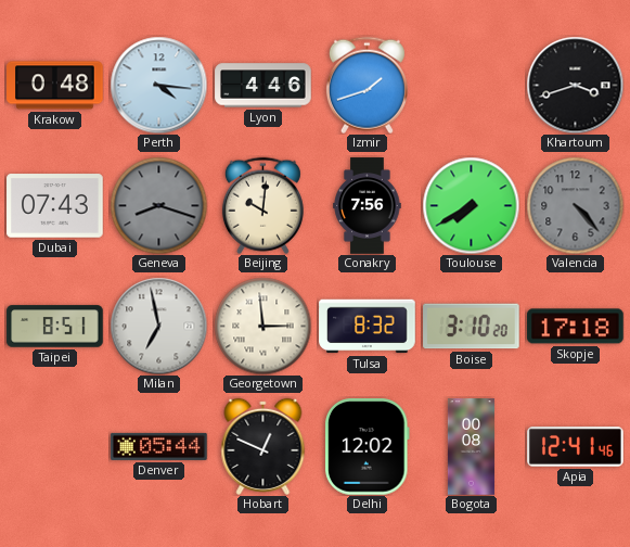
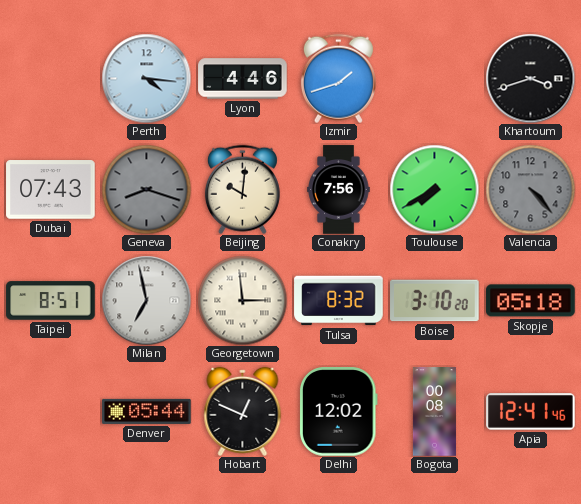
Krakow: 0:48 -> none (55, 86)
Skopje: 17:18 -> 05:18 (531, 301)
